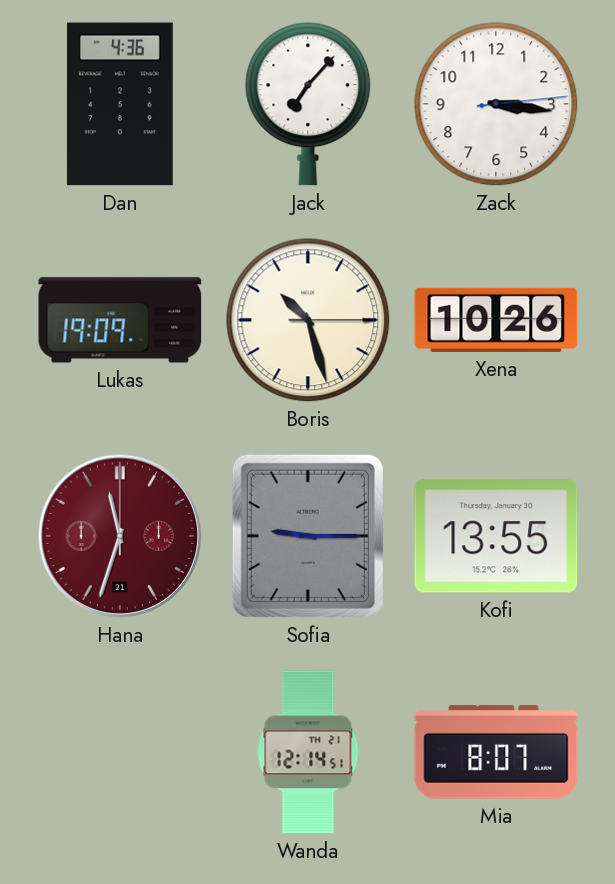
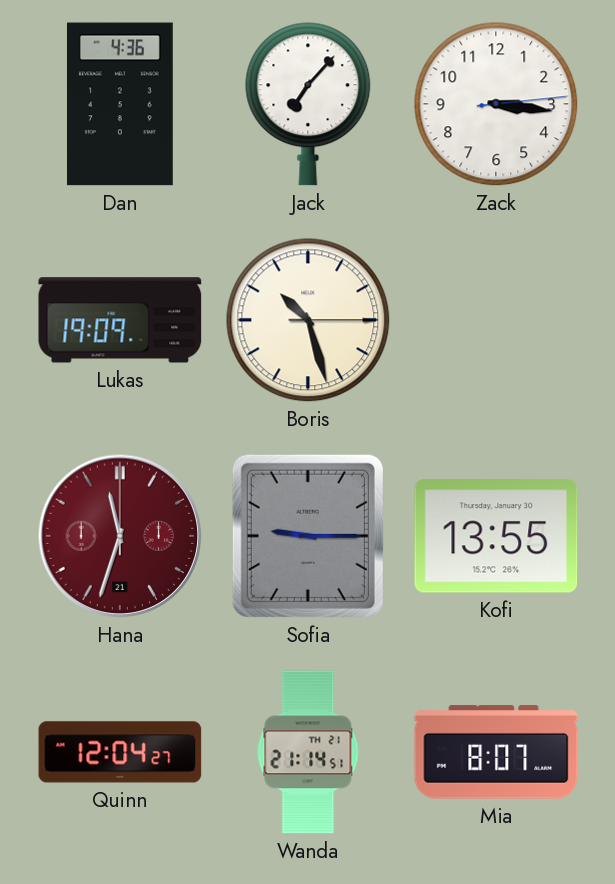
Xena: 10:26 -> none (496, 320)
Quinn: none -> 12:04 (120, 752)
Wanda: 12:14 -> 21:14 (308, 752)
